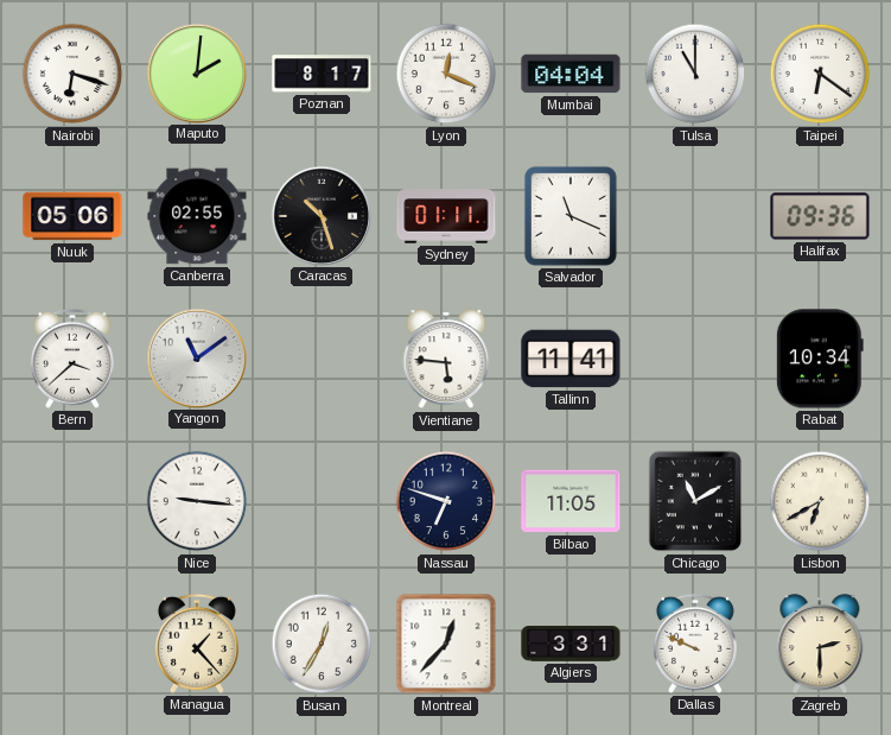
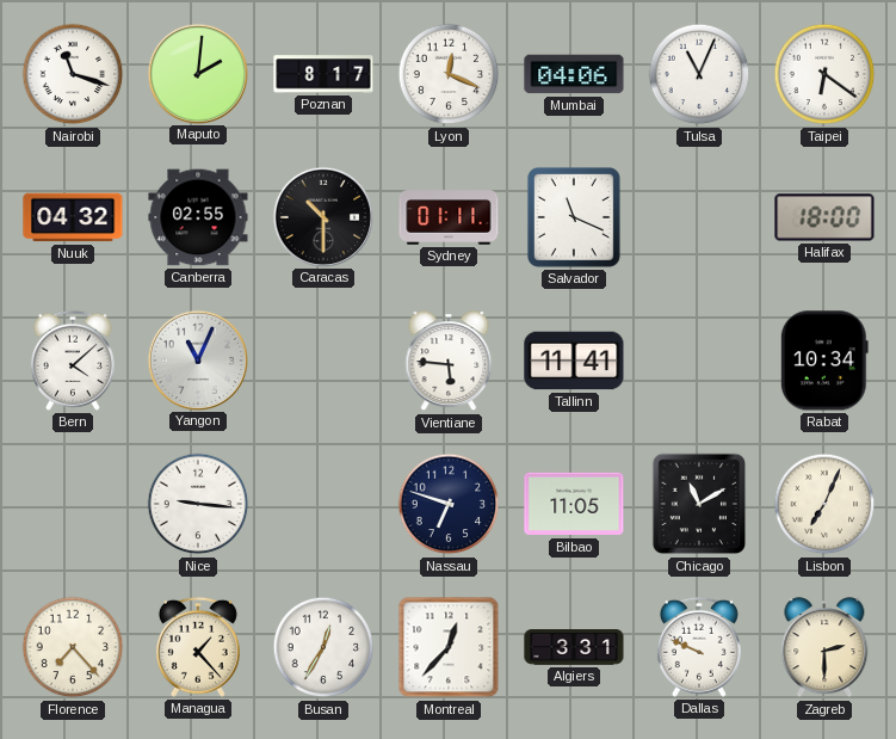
Nairobi: 6:18 -> 11:18 (73, 74)
Mumbai: 04:04 -> 04:06 (574, 74)
Tulsa: 11:00 -> 11:04 (699, 74)
Nuuk: 05:06 -> 04:32 (73, 217)
Caracas: 10:27 -> 10:30 (322, 216)
Halifax: 09:36 -> 18:00 (824, 217)
Bern: 3:38 -> 4:08 (73, 361)
Yangon: 11:09 -> 11:04 (197, 359)
Lisbon: 6:40 -> 7:04 (824, 504)
Florence: none -> 7:23 (73, 647)
